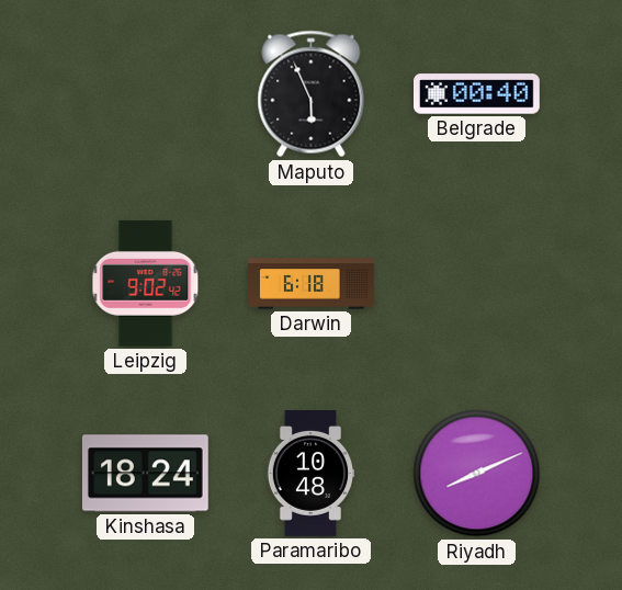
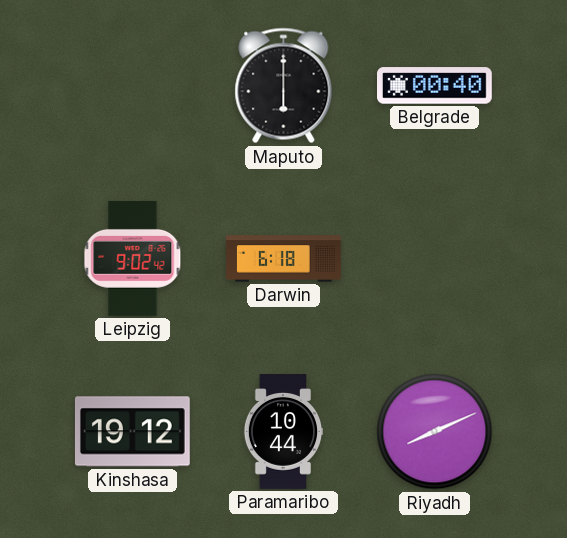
Maputo: 5:56 -> 6:00 (284, 86)
Kinshasa: 18:24 -> 19:12 (132, 432)
Paramaribo: 10:48 -> 10:44 (283, 432)
